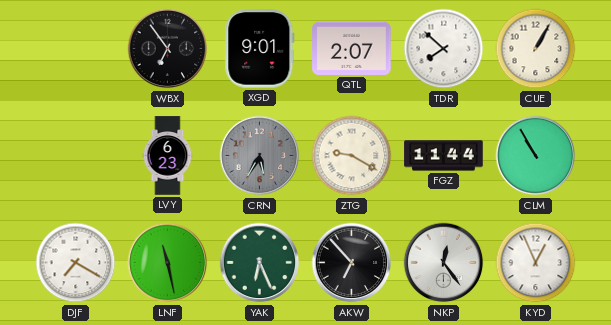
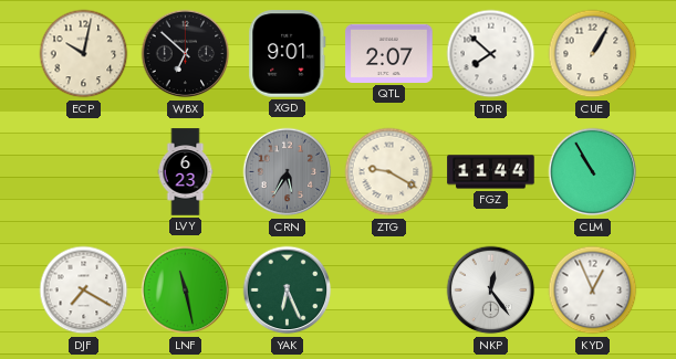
ECP: none -> 10:02 (84, 54)
WBX: 6:54 -> 6:52 (186, 54)
AKW: 6:53 -> none (352, 263)
